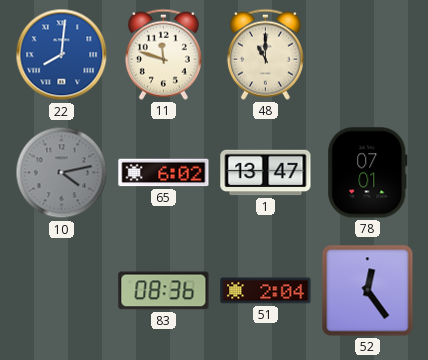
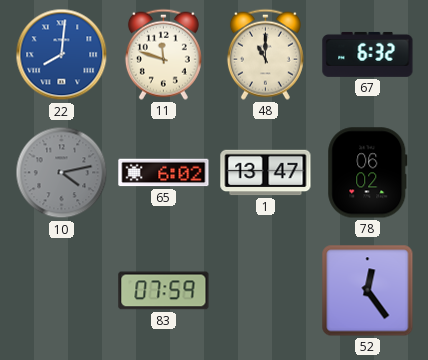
67: none -> 6:32 (368, 54)
78: 07:01 -> 06:02 (368, 173)
83: 08:36 -> 07:59 (164, 291)
51: 2:04 -> none (266, 291)
